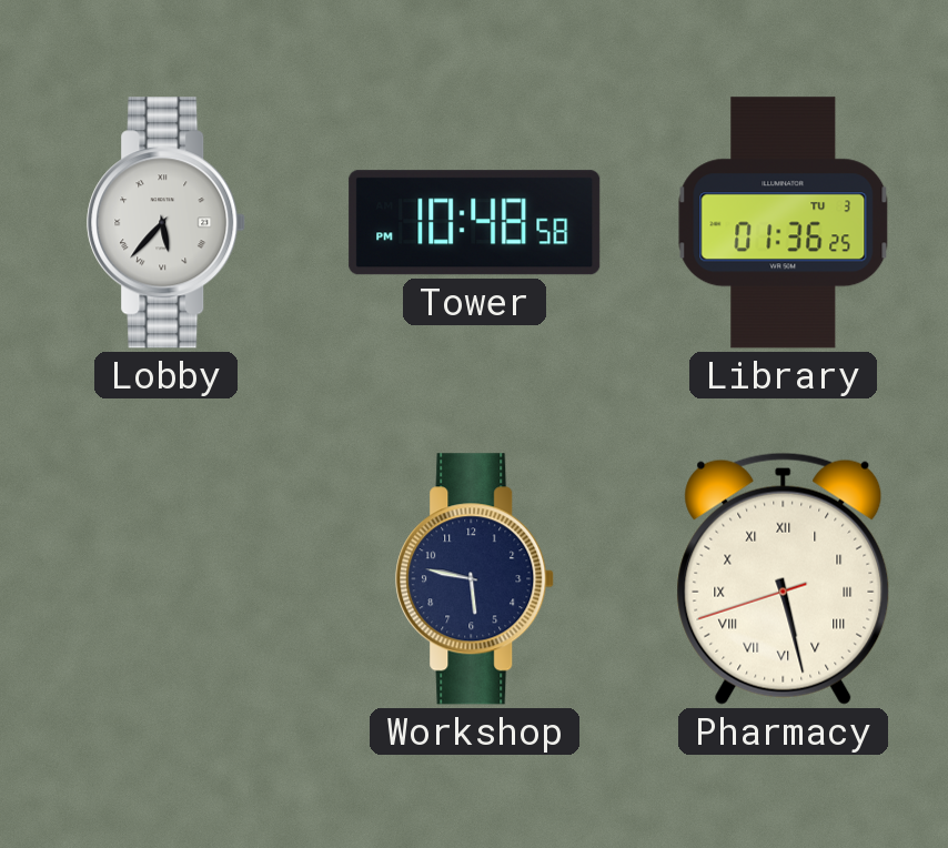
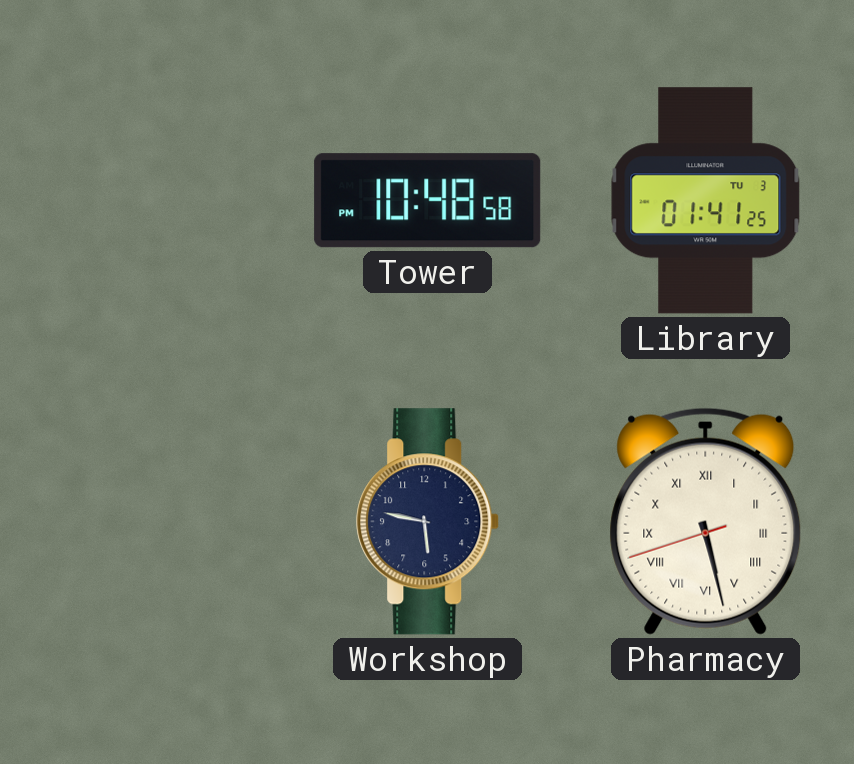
Lobby: 5:37 -> none (167, 223)
Library: 01:36 -> 01:41 (706, 201)
